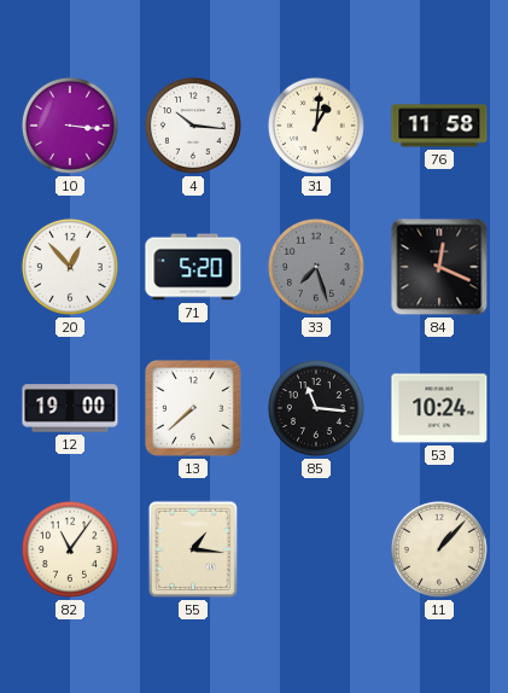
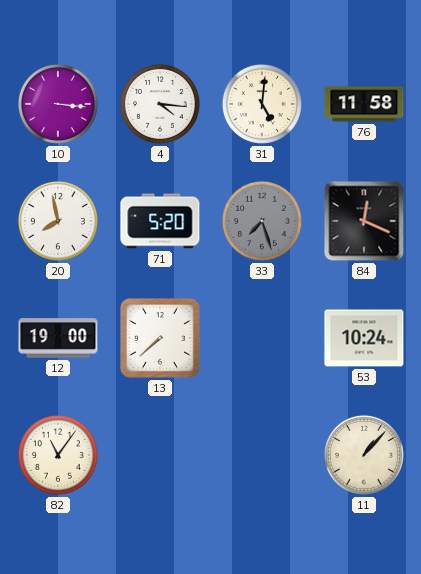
4: 10:16 -> 4:16 (160, 104)
31: 1:01 -> 5:01 (262, 104)
20: 12:53 -> 7:58 (58, 221)
85: 11:16 -> none (316, 408)
55: 1:16 -> none (193, 549)
